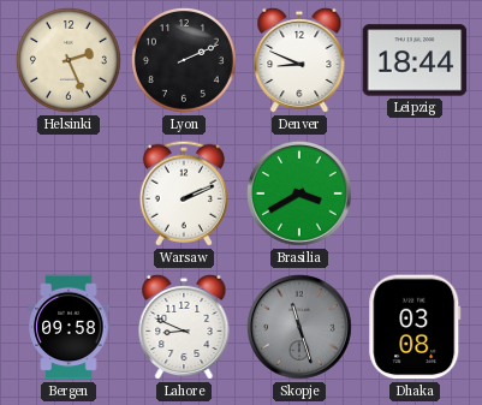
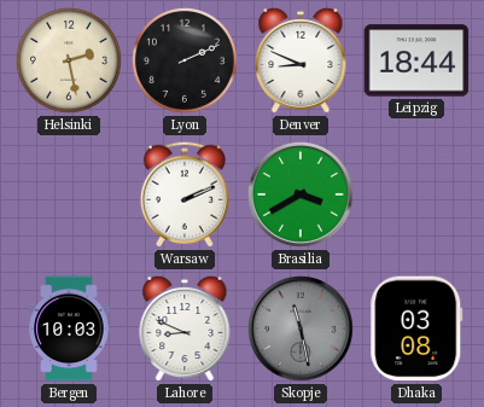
Helsinki: 2:26 -> 2:28 (69, 60)
Bergen: 09:58 -> 10:03 (69, 328)
Skopje: 11:27 -> 11:28 (302, 330)
